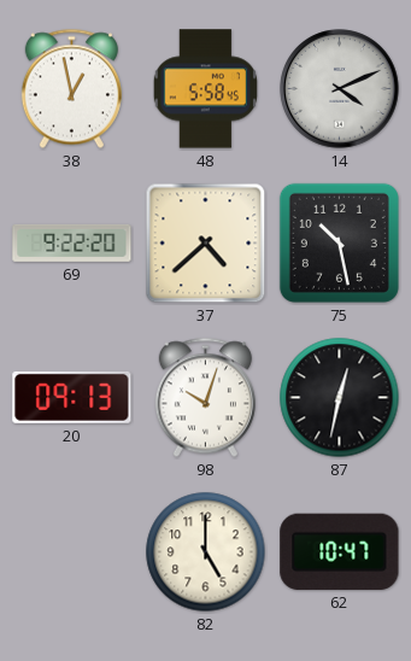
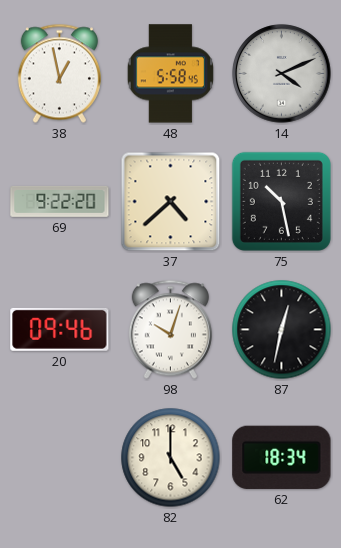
20: 09:13 -> 09:46 (60, 329)
62: 10:47 -> 18:34 (282, 457)
